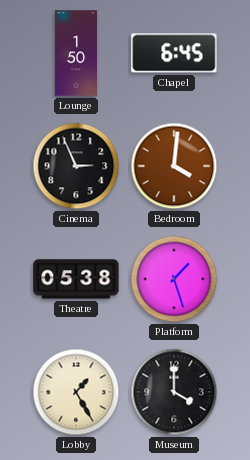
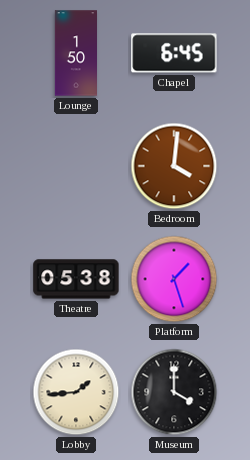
Cinema: 2:56 -> none (76, 166)
Lobby: 1:25 -> 1:44 (76, 392)
